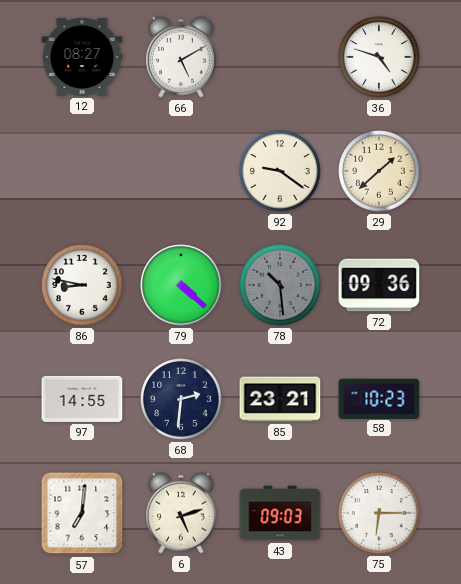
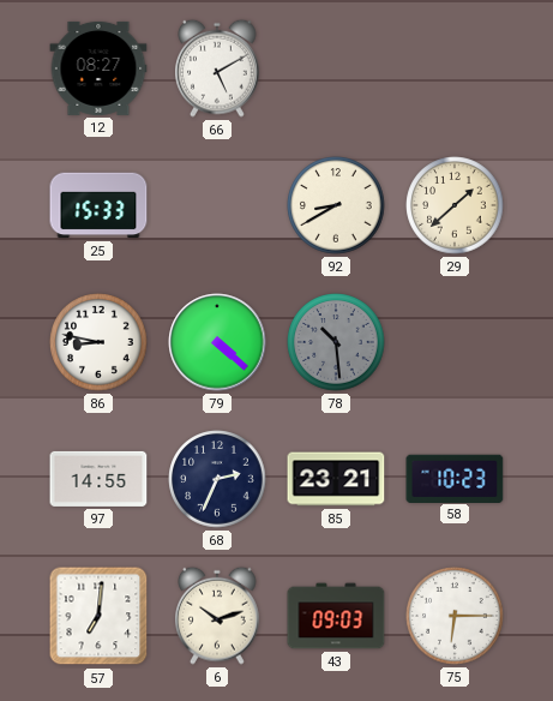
36: 4:48 -> none (379, 57)
25: none -> 15:33 (98, 205)
92: 9:21 -> 8:40 (336, 205)
72: 09:36 -> none (379, 285)
68: 2:31 -> 2:34 (217, 479)
6: 5:12 -> 10:12 (218, 616)
